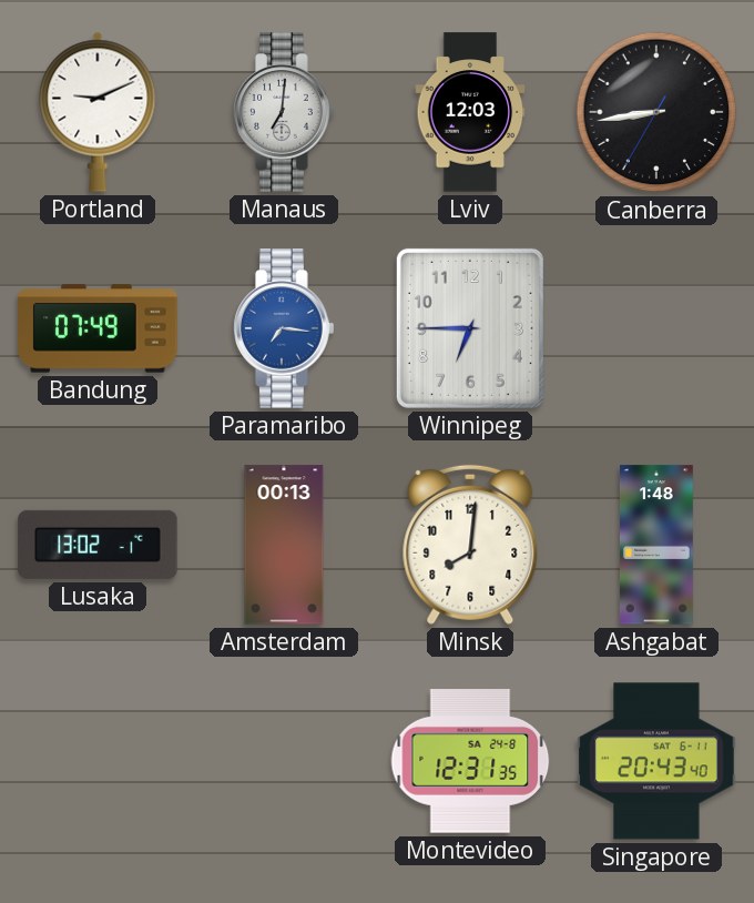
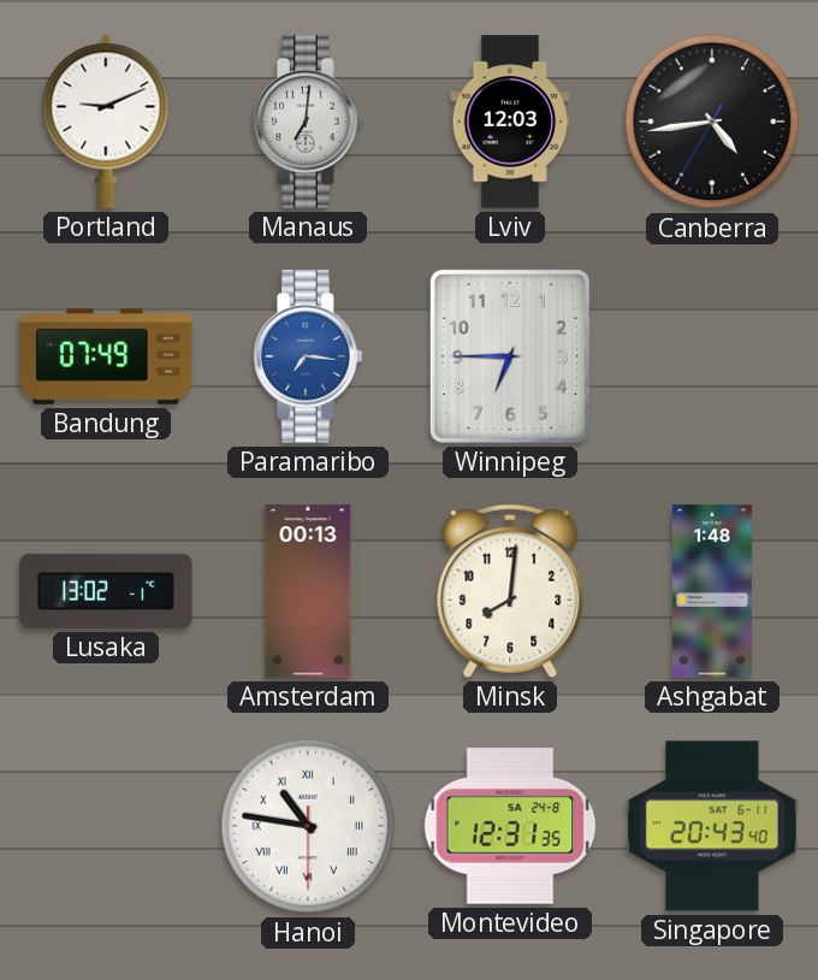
Canberra: 8:43 -> 4:43 (712, 122)
Hanoi: none -> 10:46 (308, 826)
